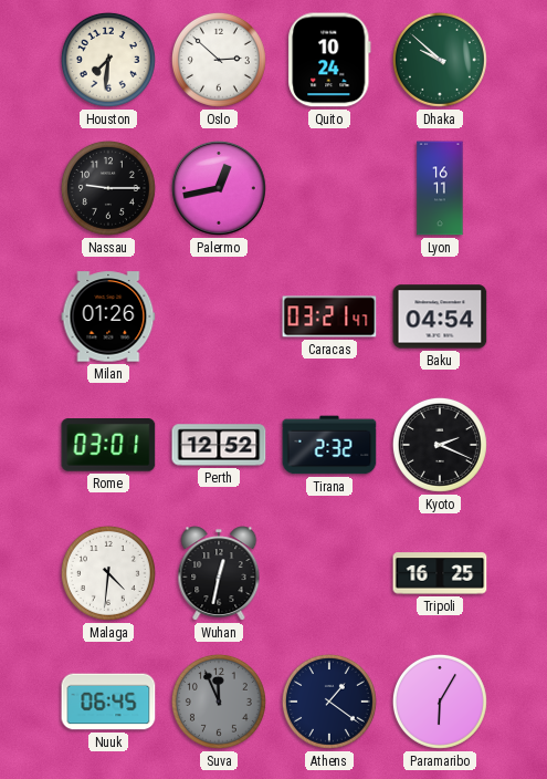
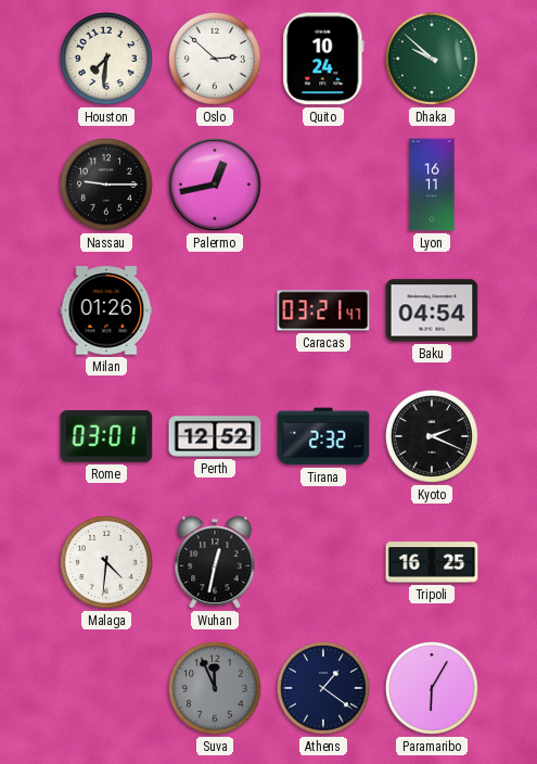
Nuuk: 06:45 -> none (108, 702)
